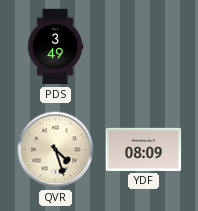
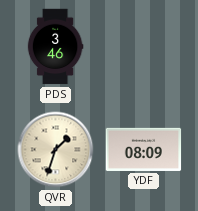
PDS: 3:49 -> 3:46 (55, 47)
QVR: 4:27 -> 1:33 (56, 150)
